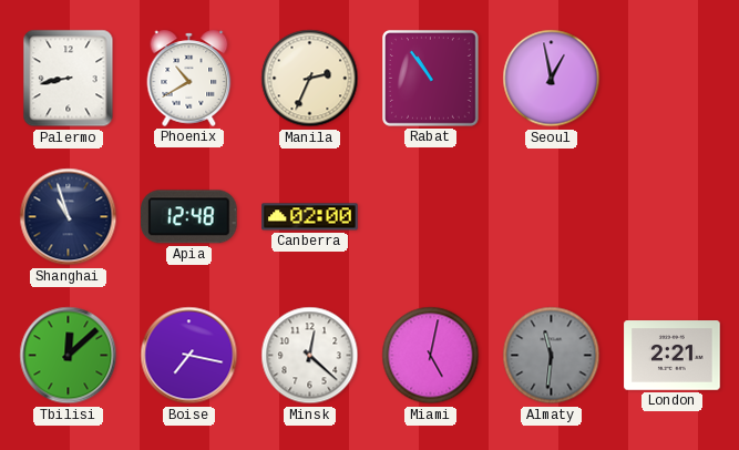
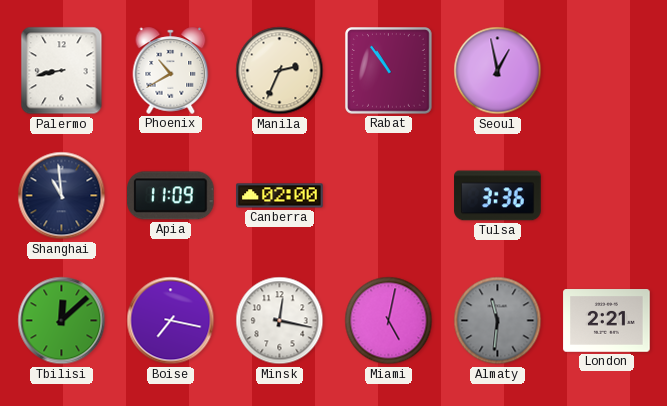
Shanghai: 10:57 -> 10:59 (62, 196)
Apia: 12:48 -> 11:09 (171, 196)
Tulsa: none -> 3:36 (498, 196)
Minsk: 12:22 -> 12:17 (280, 321)
